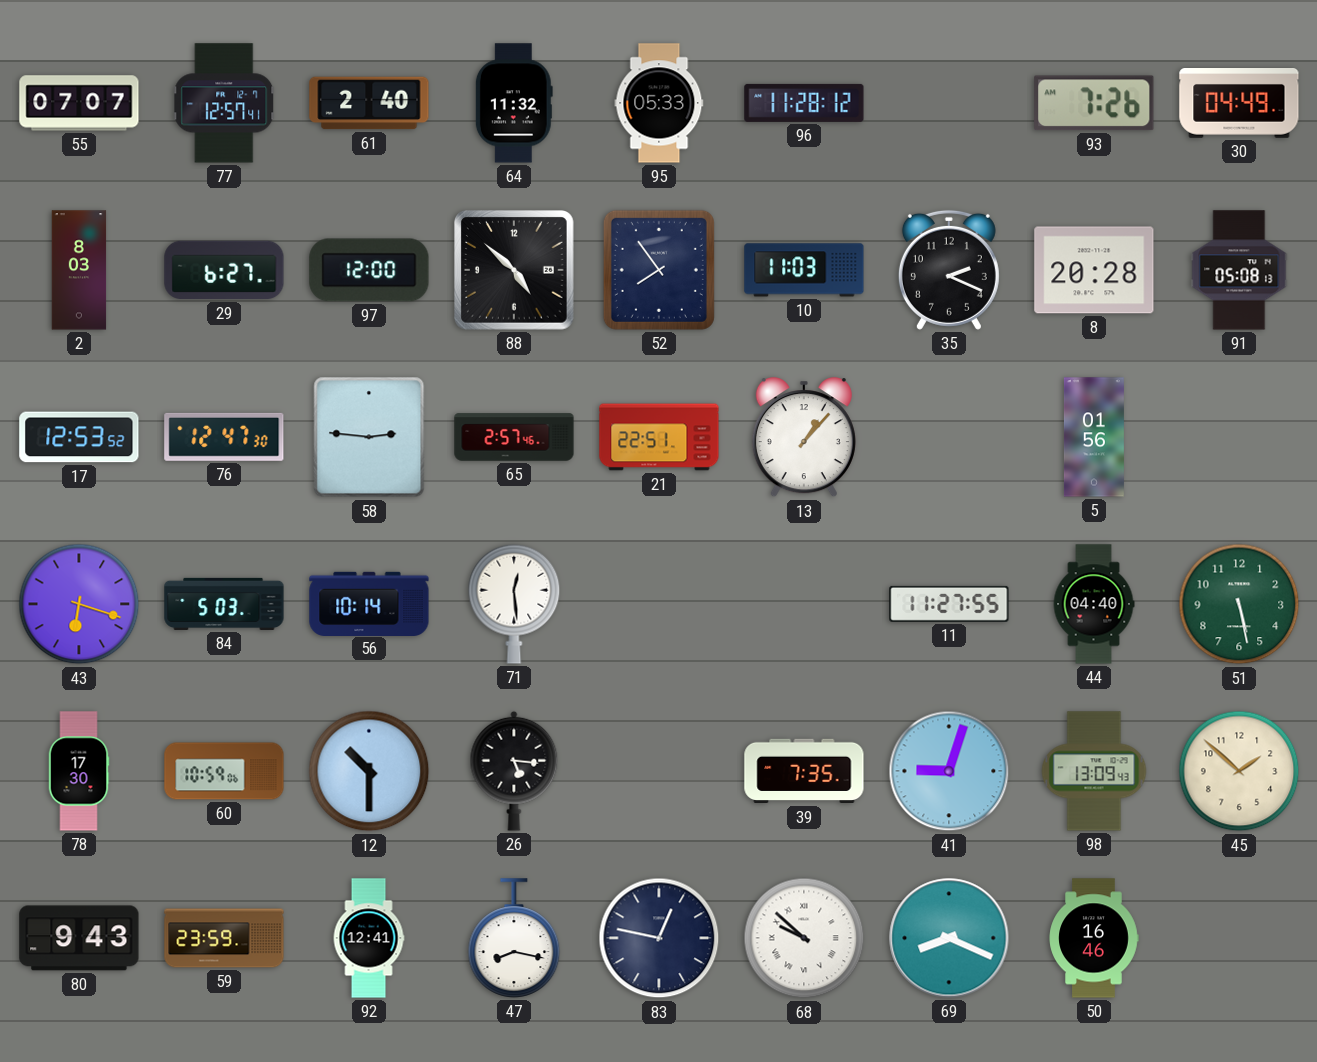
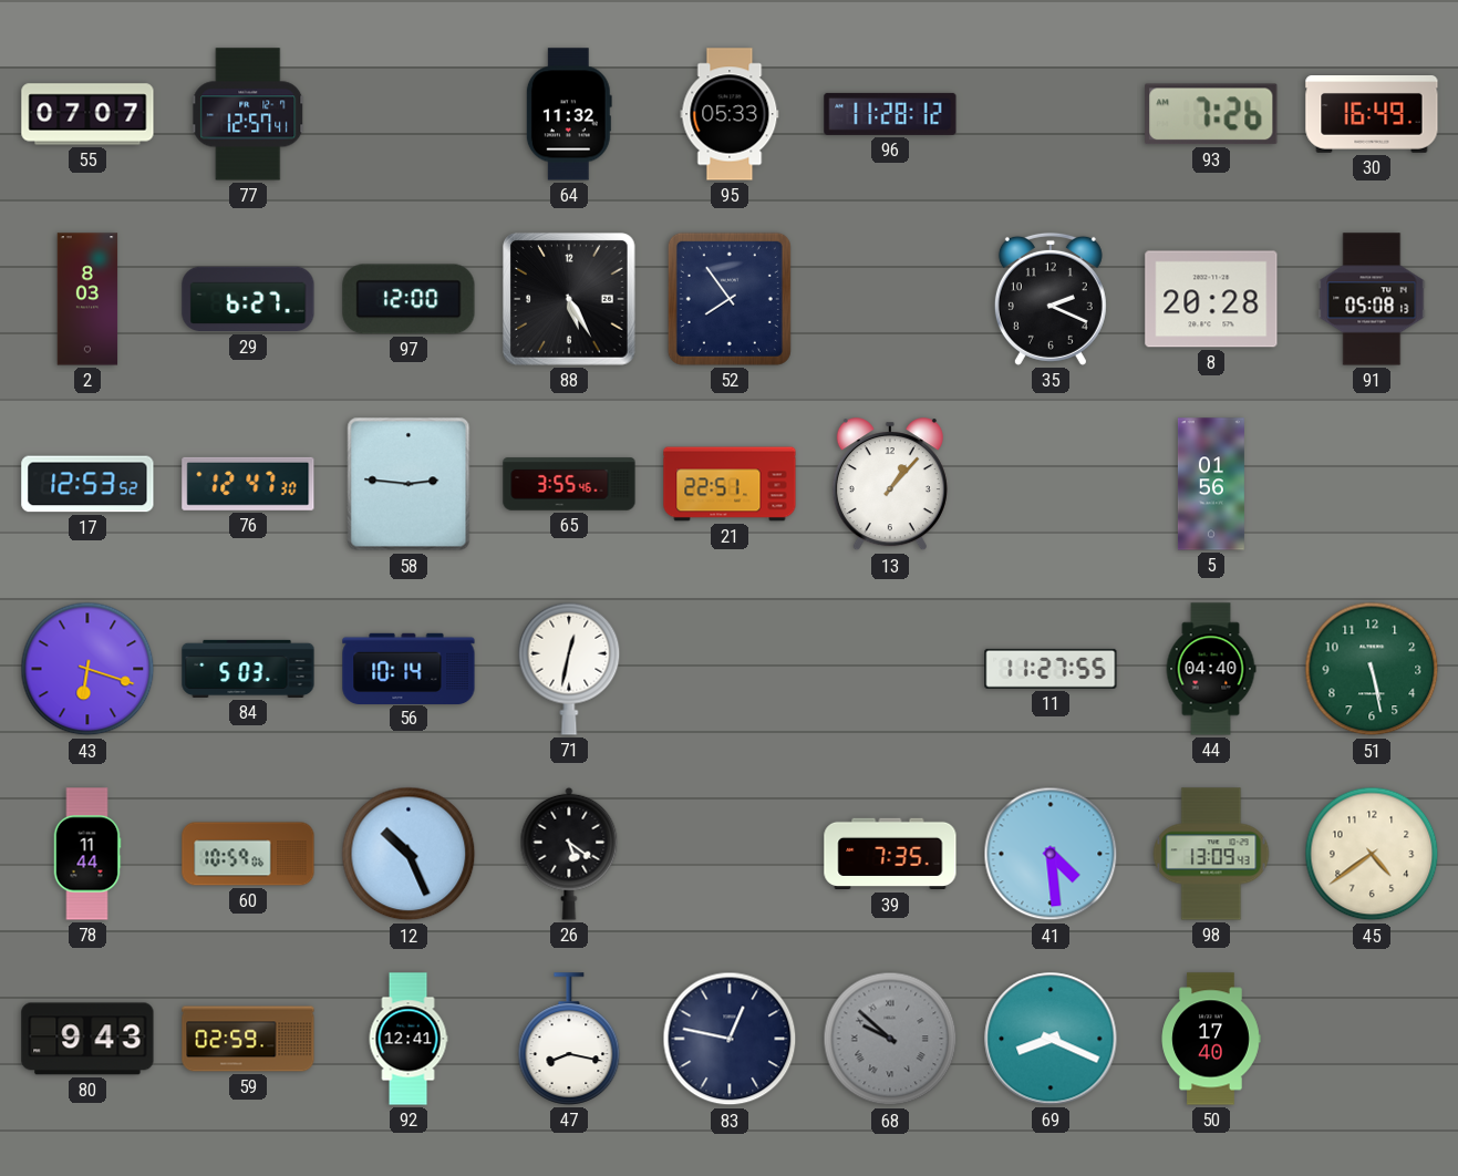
61: 2:40 -> none (369, 103)
30: 04:49 -> 16:49 (1372, 115)
88: 4:52 -> 5:25 (570, 300)
10: 11:03 -> none (804, 270)
65: 2:57 -> 3:55 (569, 484)
71: 12:29 -> 12:32 (569, 669)
78: 17:30 -> 11:44 (87, 854)
12: 10:30 -> 10:26 (409, 854)
26: 5:16 -> 5:21 (569, 854)
41: 9:03 -> 4:29 (1051, 854)
45: 1:52 -> 4:39 (1372, 854)
59: 23:59 -> 02:59 (248, 1039)
68 dial: white -> grey (890, 1039)
50: 16:46 -> 17:40 (1211, 1039)
